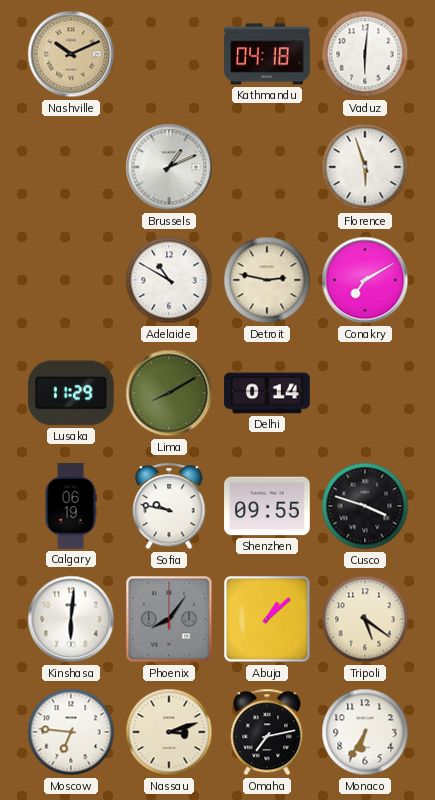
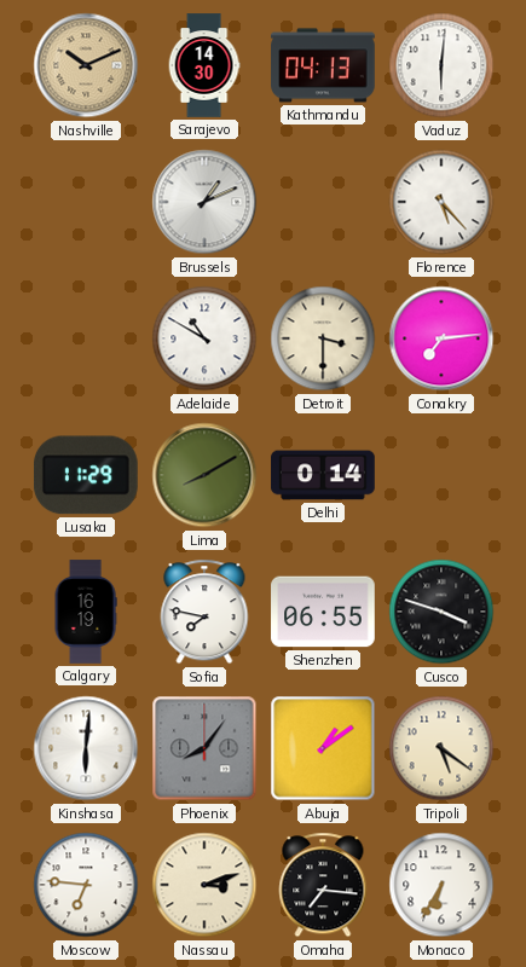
Sarajevo: none -> 14:30 (204, 65)
Kathmandu: 04:18 -> 04:13 (323, 65)
Florence: 5:57 -> 5:23 (441, 202)
Detroit: 2:47 -> 3:30 (323, 338)
Conakry: 7:10 -> 7:14 (441, 338)
Calgary: 06:19 -> 16:19 (86, 612)
Sofia: 9:47 -> 7:47 (204, 612)
Shenzhen: 09:55 -> 06:55 (323, 612)
Abuja: 1:08 -> 1:09 (323, 748)
Omaha: 7:13 -> 7:16 (323, 885)
